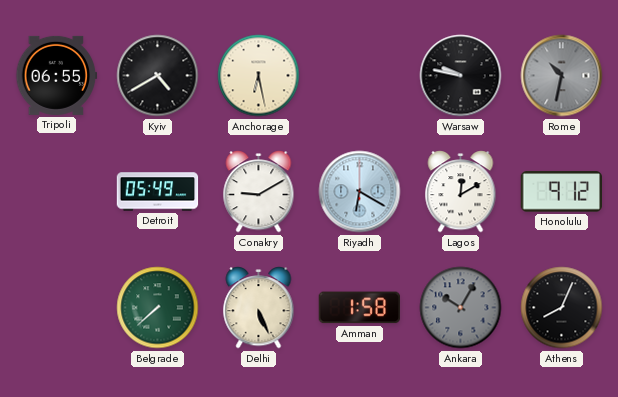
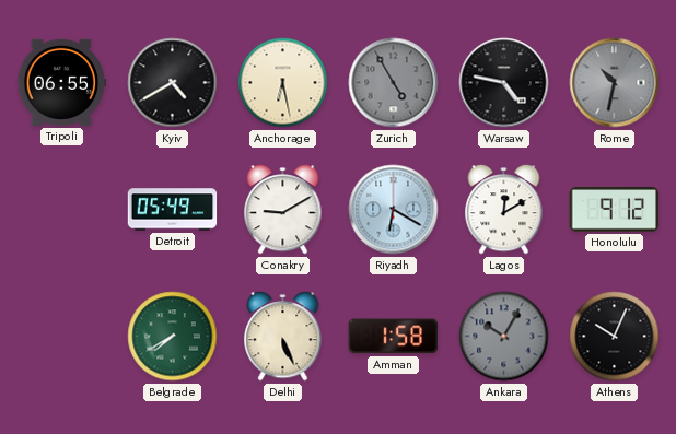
Zurich: none -> 4:55 (394, 83)
Warsaw: 9:47 -> 4:47 (504, 83)
Belgrade: 7:38 -> 7:40 (173, 337)
Athens: 8:04 -> 10:04 (615, 337)
